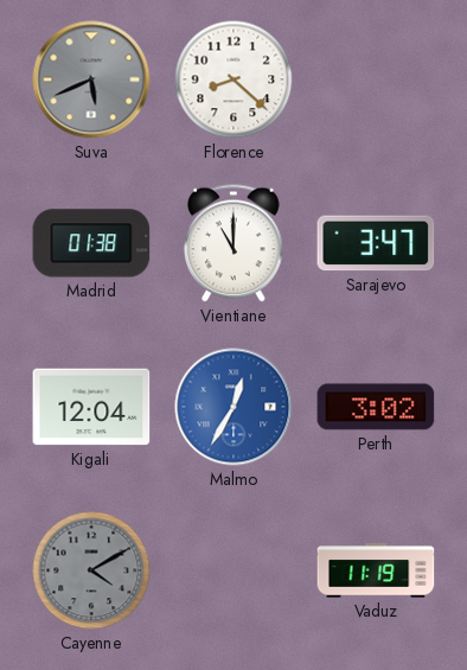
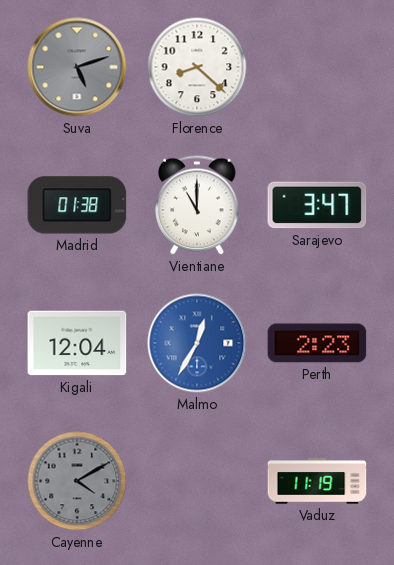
Suva: 5:41 -> 5:12 (77, 67)
Perth: 3:02 -> 2:23 (317, 343)
